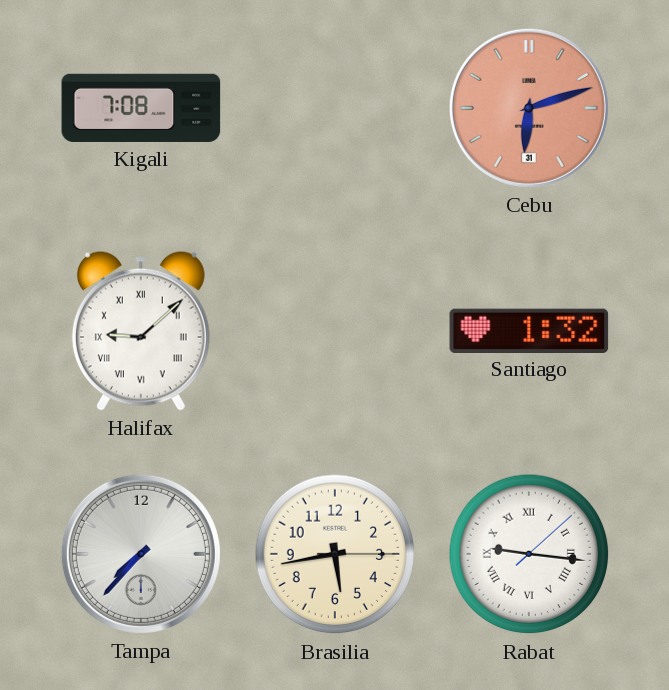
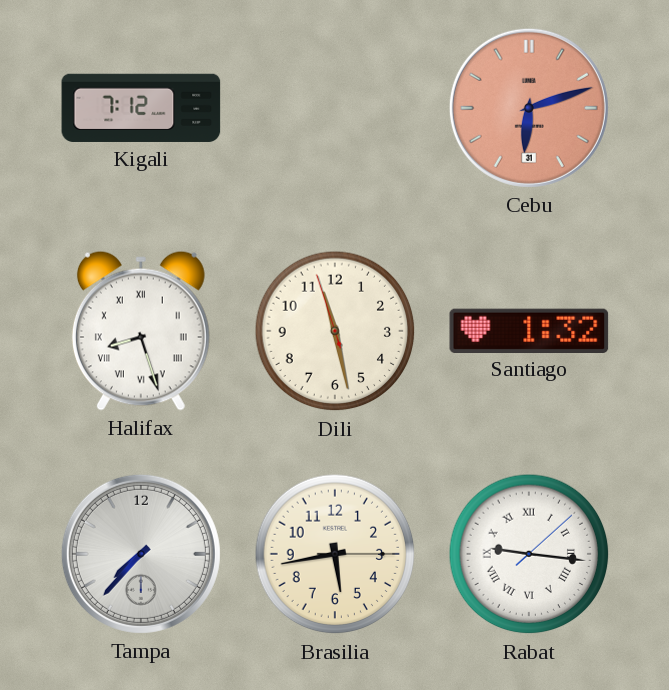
Kigali: 7:08 -> 7:12 (141, 108)
Halifax: 9:08 -> 8:27 (141, 331)
Dili: none -> 11:27 (335, 331)
